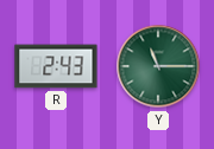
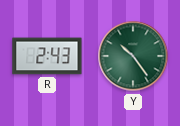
Y: 11:15 -> 10:24 (133, 56)
